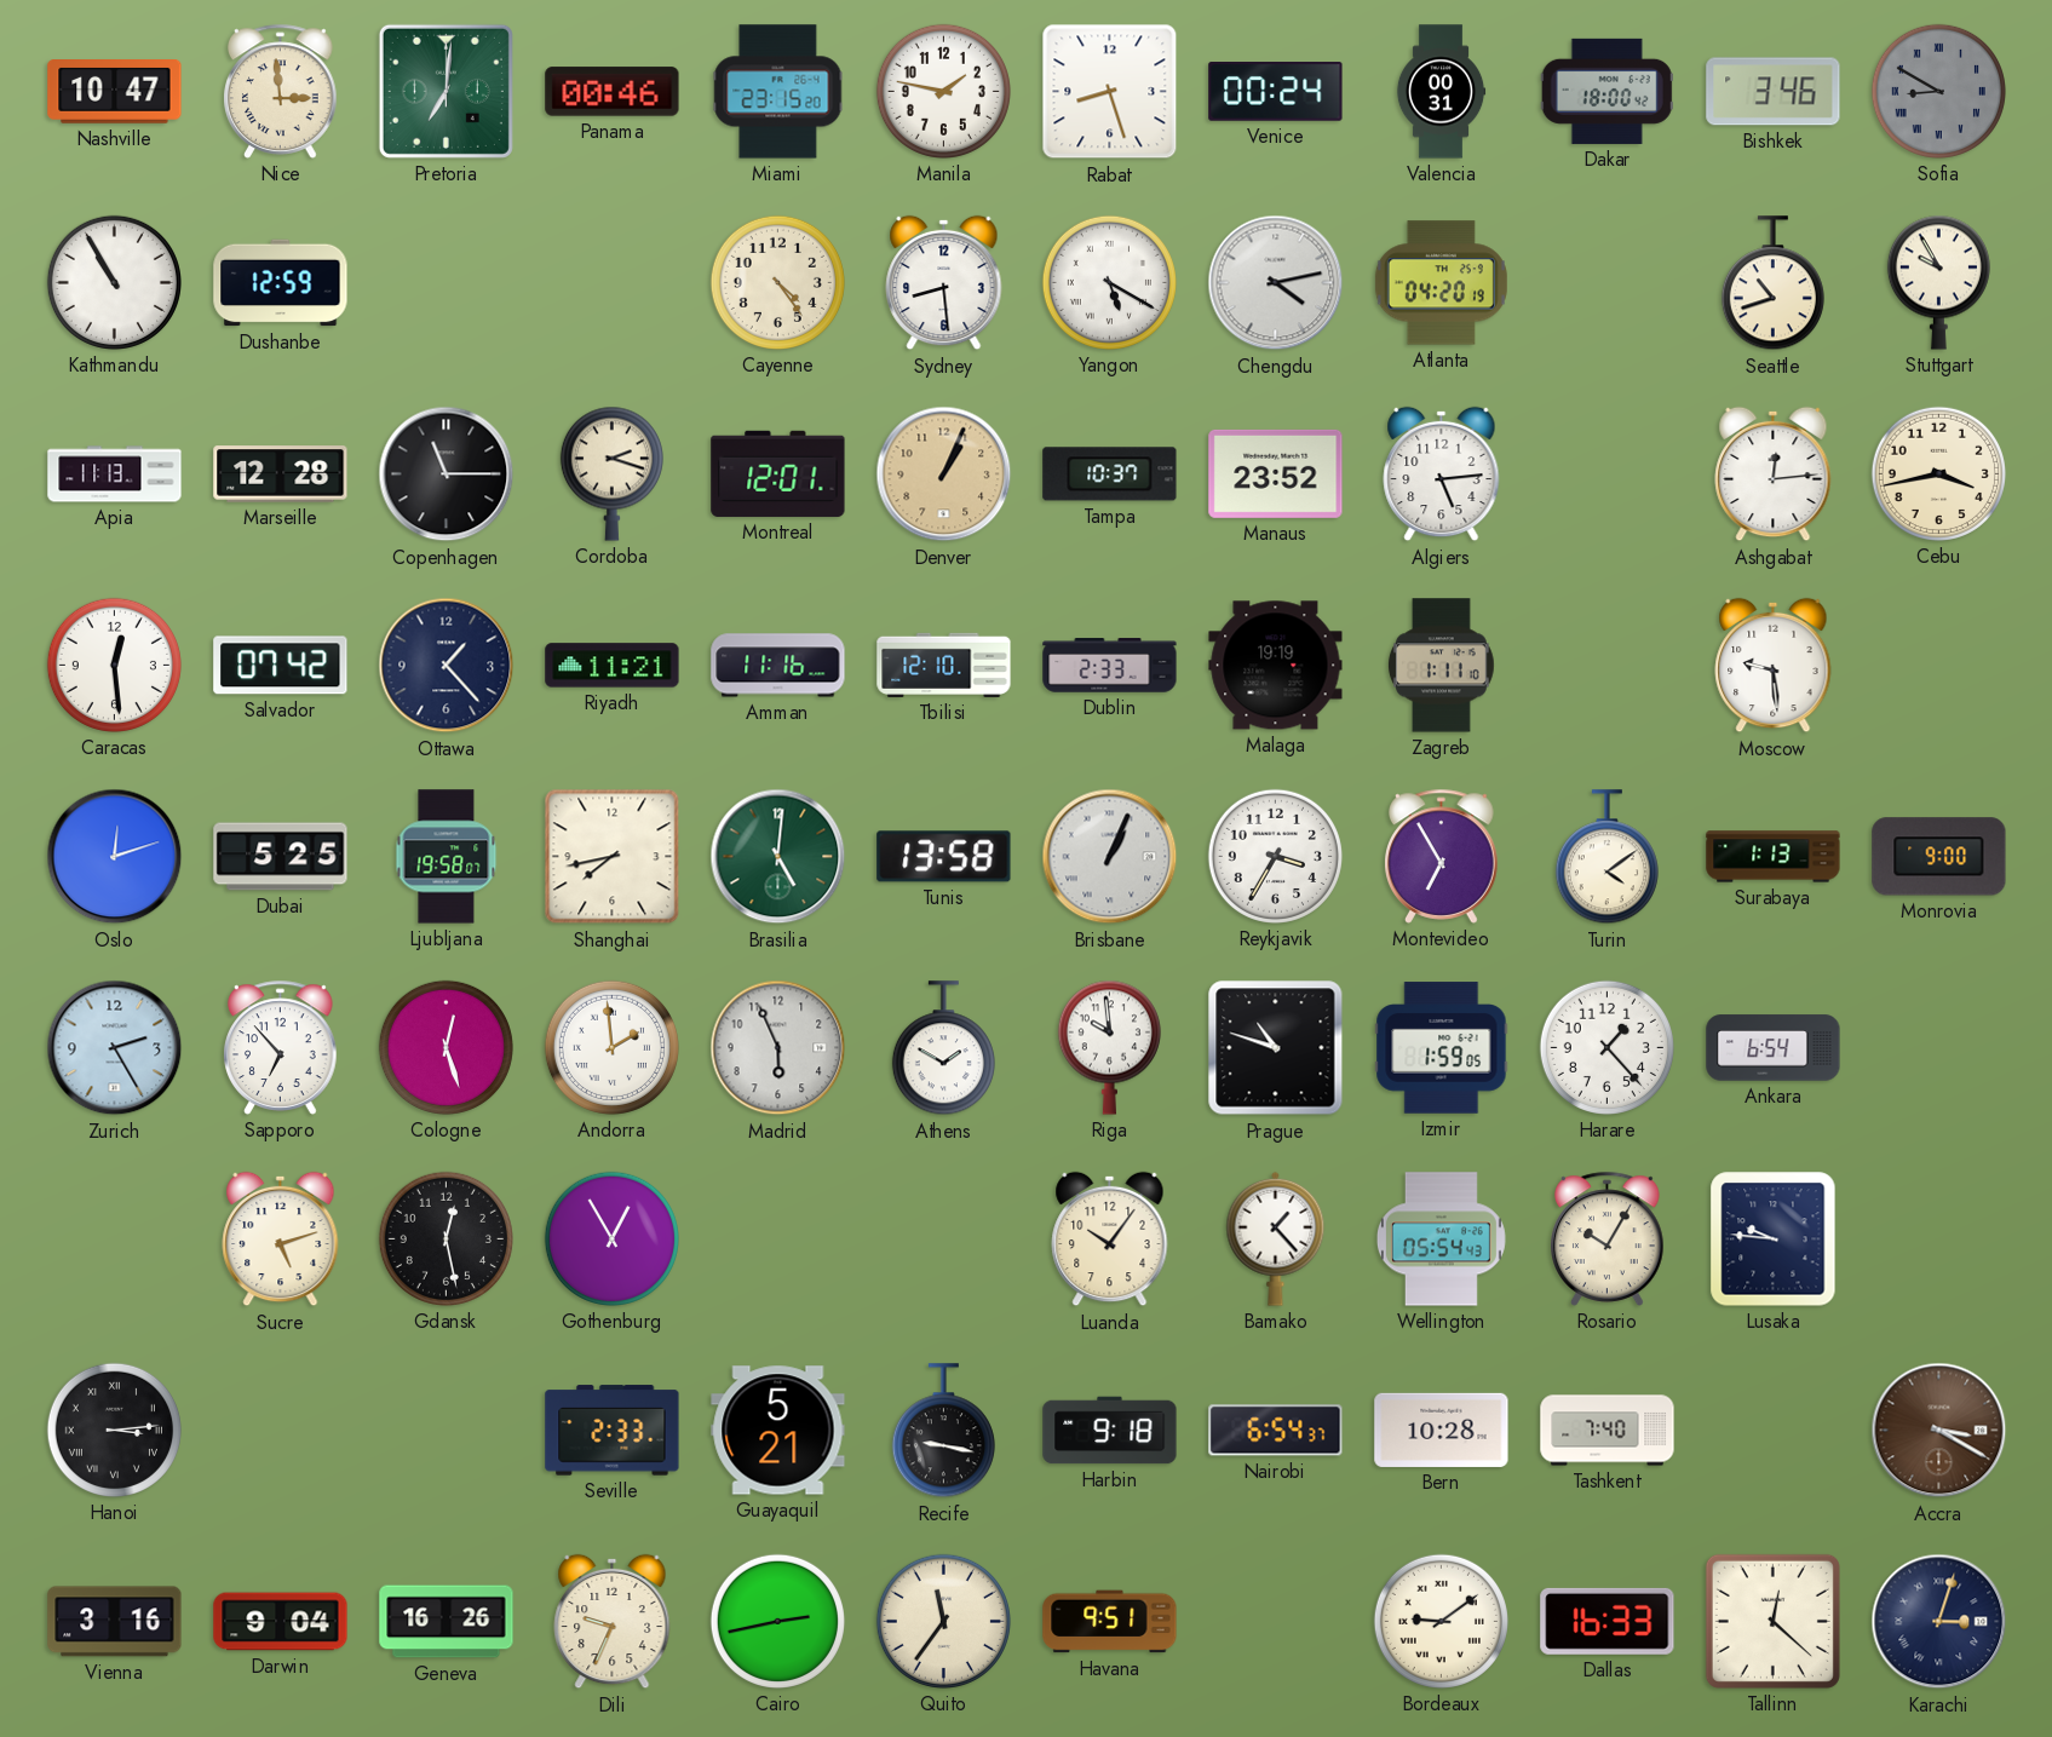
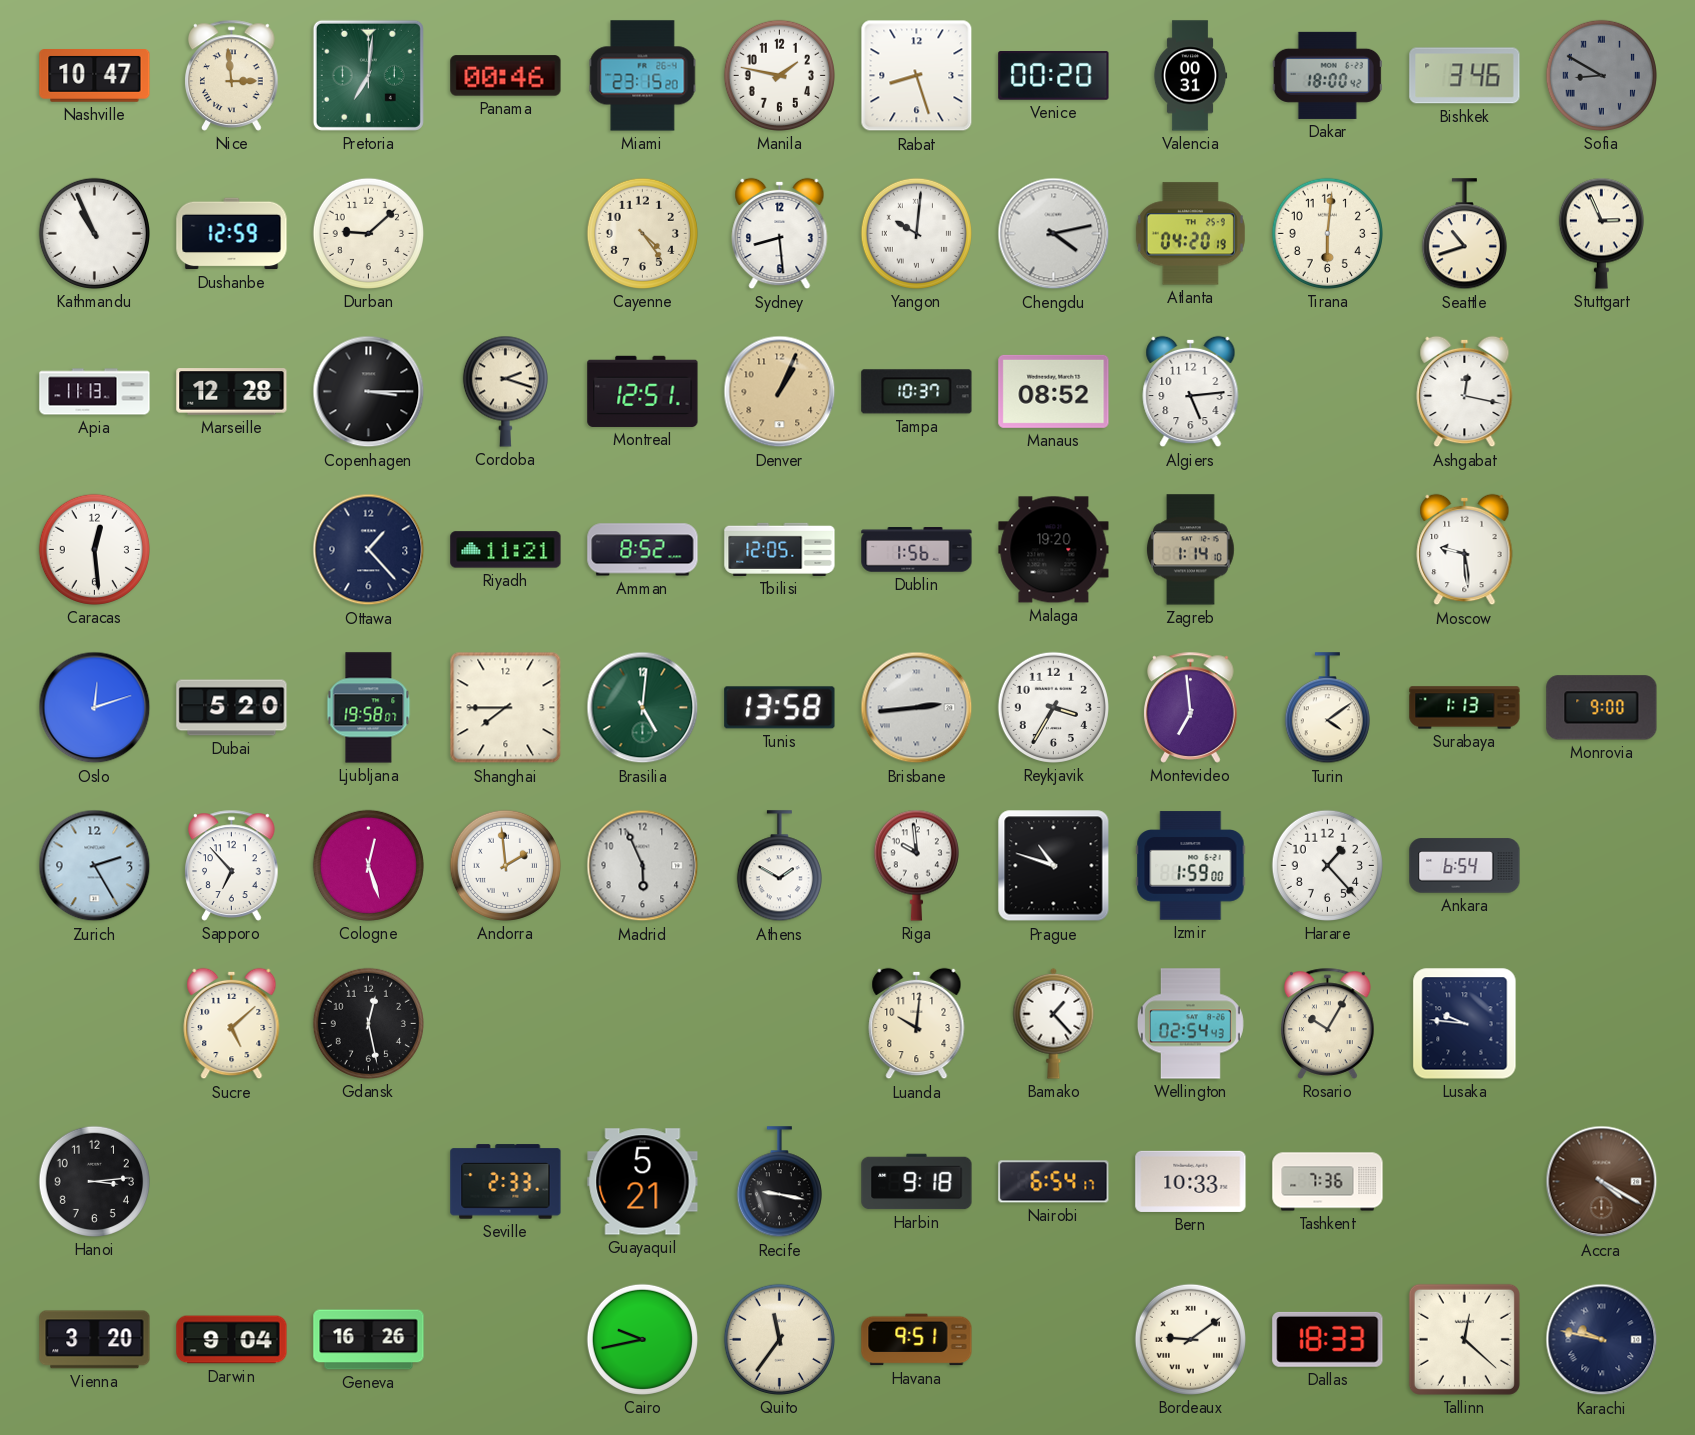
Venice: 00:24 -> 00:20 (1054, 76)
Kathmandu: 10:55 -> 10:56 (94, 233)
Durban: none -> 9:08 (368, 233)
Yangon: 5:20 -> 10:01 (916, 233)
Tirana: none -> 6:01 (1327, 233)
Stuttgart: 9:55 -> 2:56 (1601, 233)
Copenhagen: 11:15 -> 3:15 (369, 392)
Montreal: 12:01 -> 12:51 (643, 391)
Manaus: 23:52 -> 08:52 (1054, 391)
Ashgabat: 12:14 -> 12:17 (1465, 392)
Cebu: 3:43 -> none (1938, 473)
Salvador: 07:42 -> none (281, 666)
Amman: 11:16 -> 8:52 (643, 550)
Tbilisi: 12:10 -> 12:05 (780, 549)
Dublin: 2:33 -> 1:56 (917, 550)
Malaga: 19:19 -> 19:20 (1054, 550)
Zagreb: 1:11 -> 1:14 (1190, 550)
Dubai: 5:25 -> 5:20 (232, 708)
Shanghai: 7:43 -> 7:45 (506, 708)
Brisbane: 1:04 -> 2:44 (917, 708)
Montevideo: 6:55 -> 6:59 (1191, 707)
Izmir: 1:59:05 -> 1:59:00 (1191, 866)
Sucre: 5:12 -> 5:08 (232, 1024)
Gothenburg: 12:55 -> none (611, 1238)
Luanda: 10:06 -> 10:01 (917, 1024)
Wellington: 05:54 -> 02:54 (1190, 1024)
Hanoi numerals: Roman -> Arabic (94, 1181)
Nairobi: 6:54:37 -> 6:54:17 (1054, 1182)
Bern: 10:28 -> 10:33 (1191, 1181)
Tashkent: 7:40 -> 7:36 (1328, 1182)
Accra: 3:20 -> 4:20 (1602, 1182)
Vienna: 3:16 -> 3:20 (95, 1340)
Dili: 9:34 -> none (613, 1622)
Cairo: 2:43 -> 9:43 (642, 1339)
Dallas: 16:33 -> 18:33 (1328, 1339)
Karachi: 3:03 -> 9:47 (1602, 1340)
